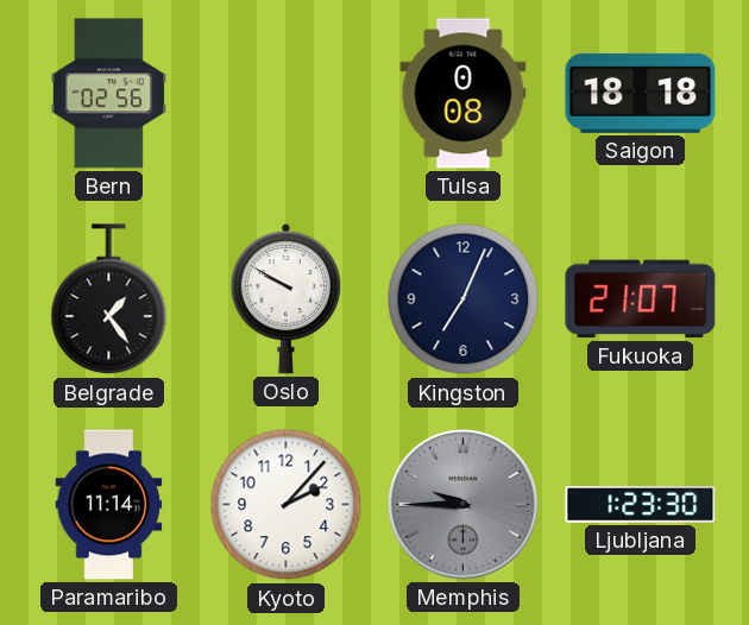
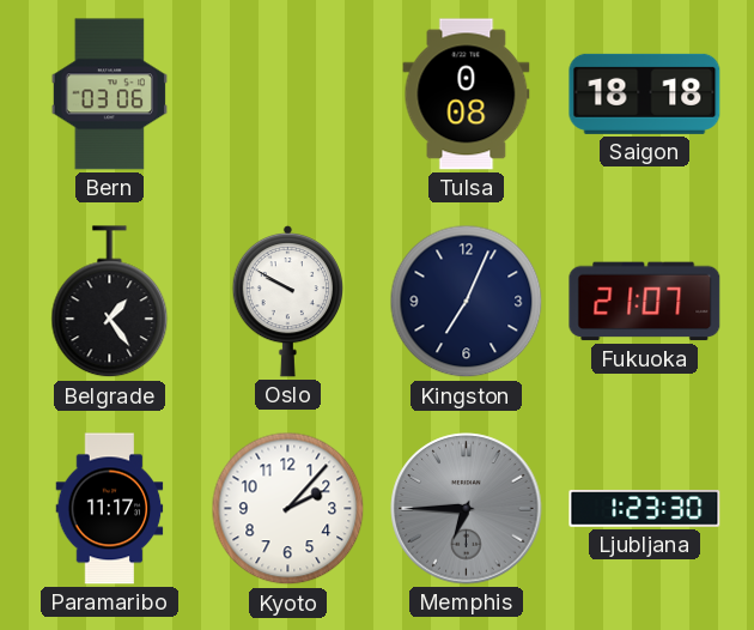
Bern: 02:56 -> 03:06 (109, 95)
Paramaribo: 11:14 -> 11:17 (110, 509)
Memphis: 9:45 -> 6:45 (467, 509)
